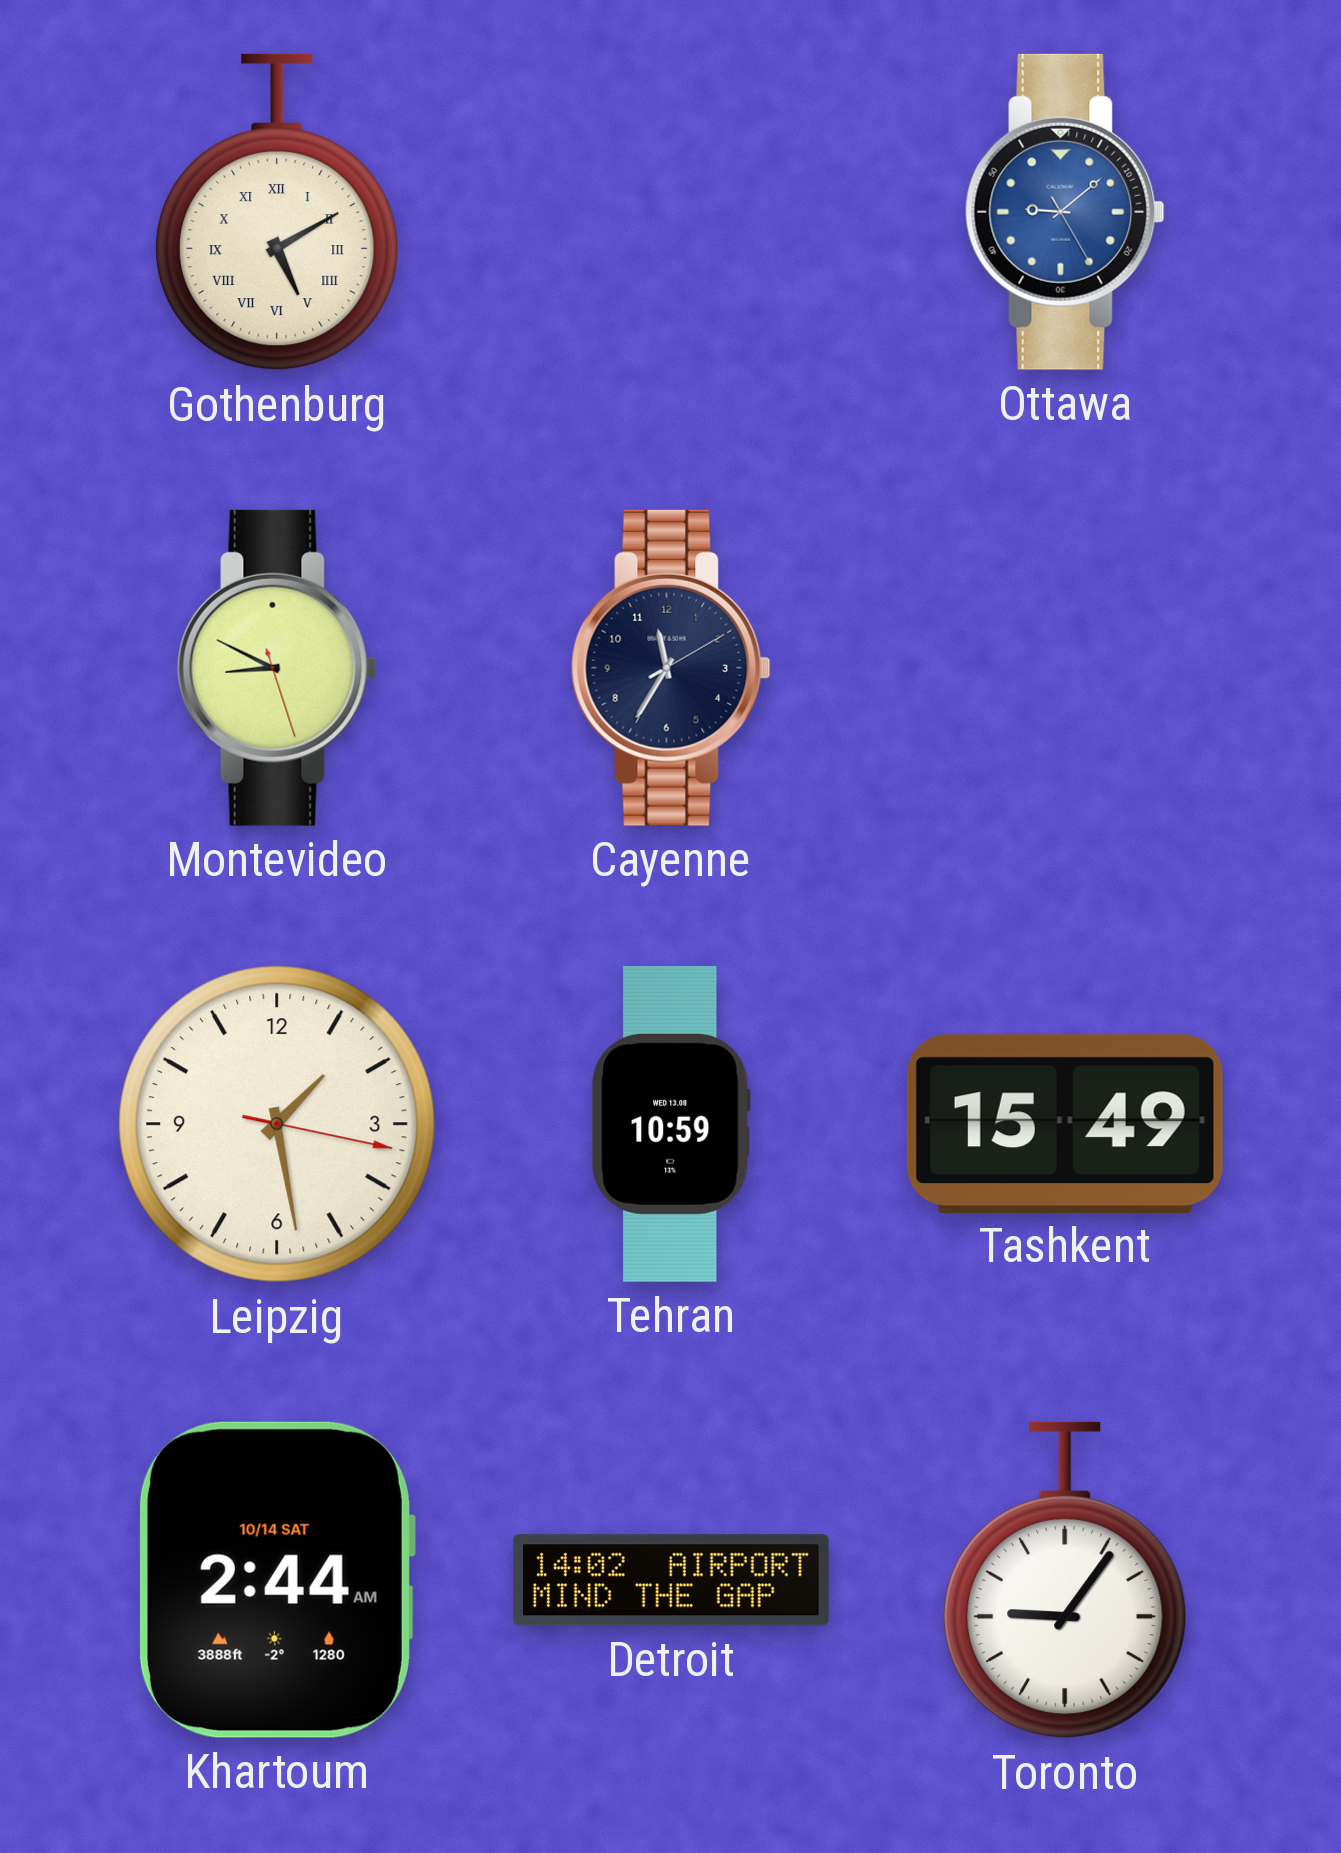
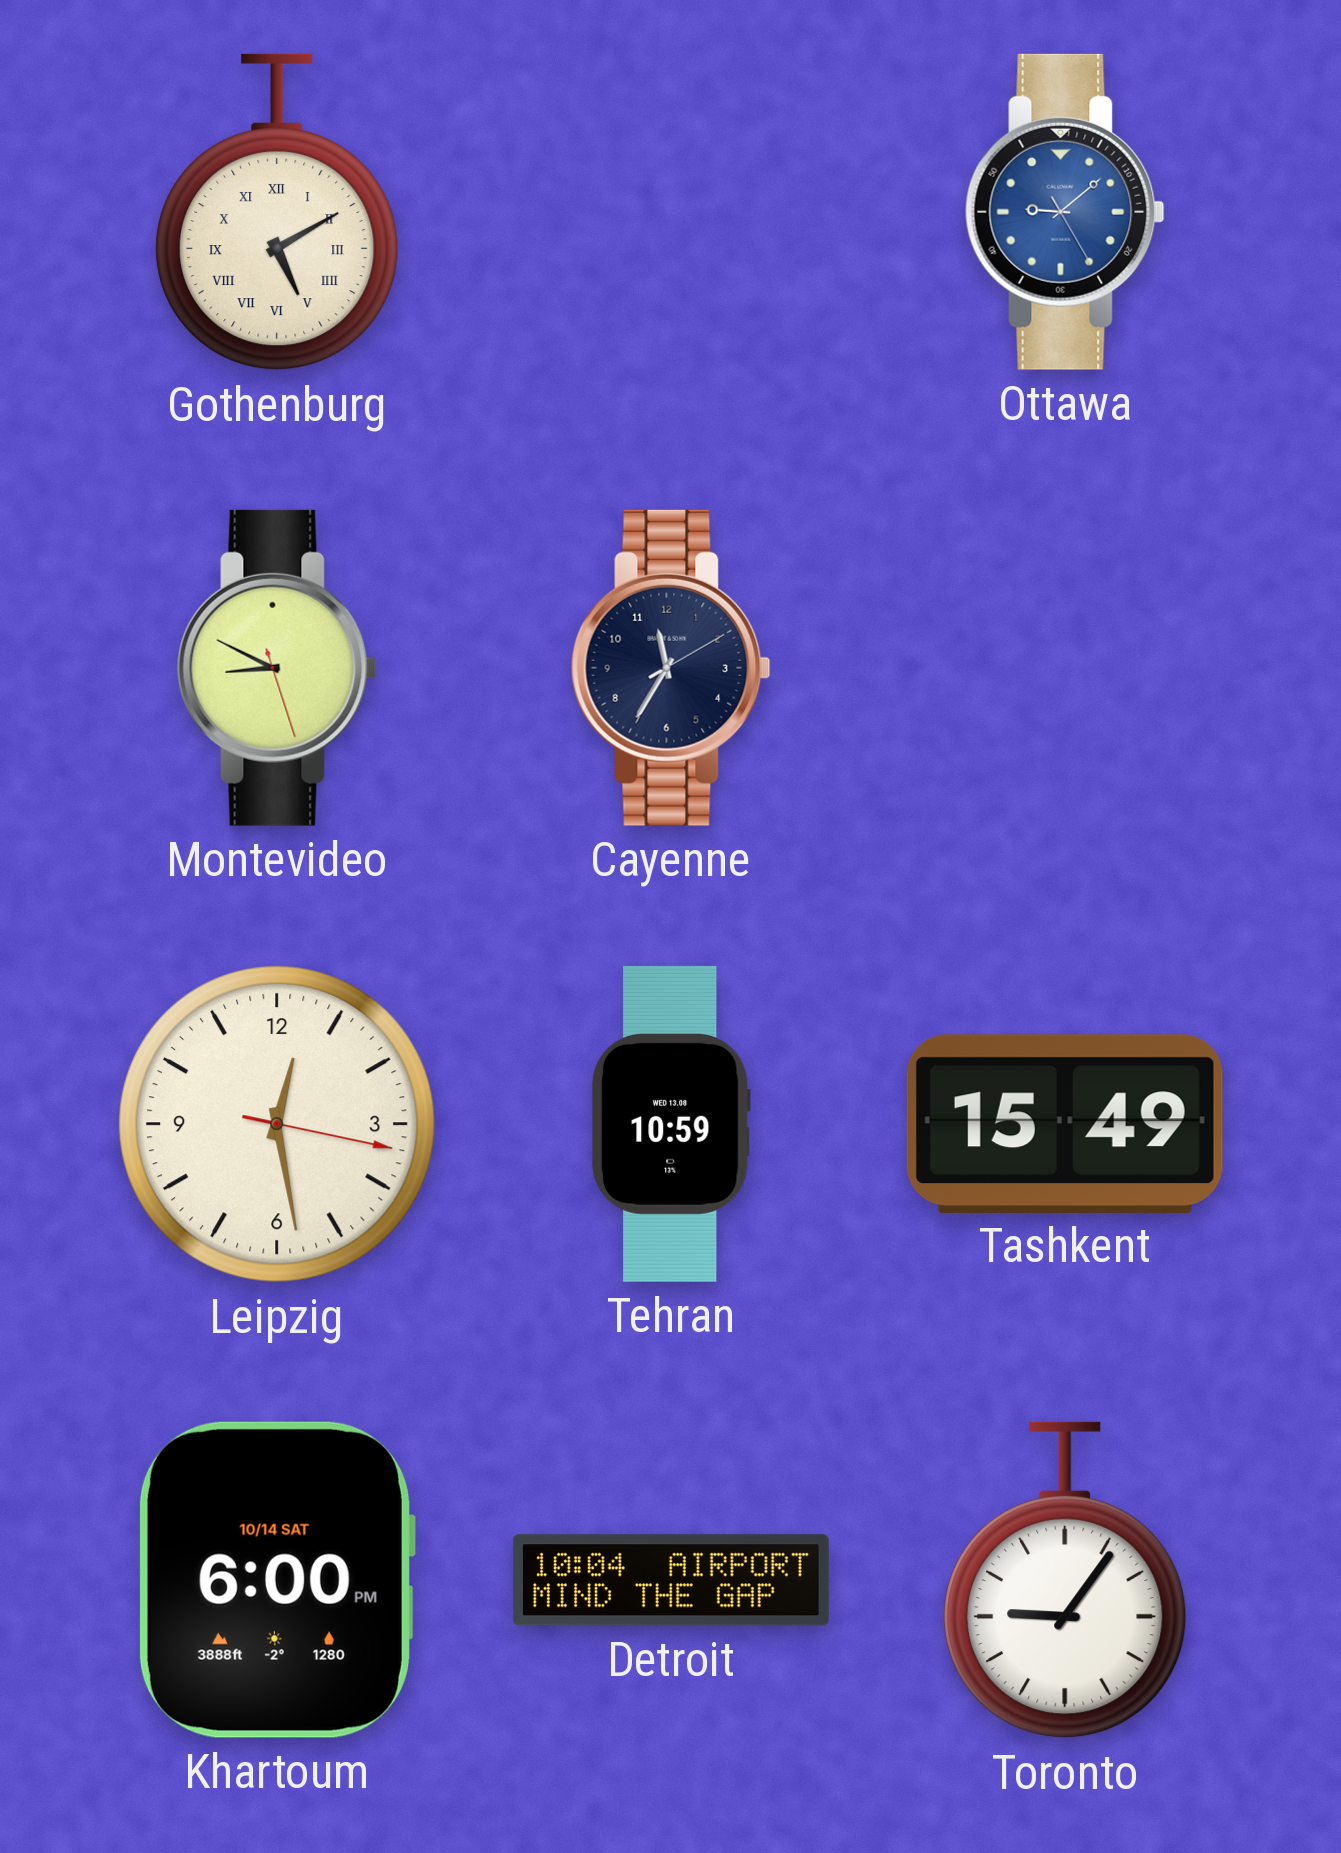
Leipzig: 1:28 -> 12:28 (278, 1125)
Khartoum: 2:44 -> 6:00 (276, 1580)
Detroit: 14:02 -> 10:04 (671, 1580)
